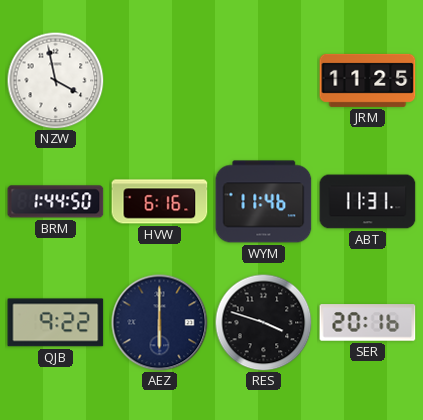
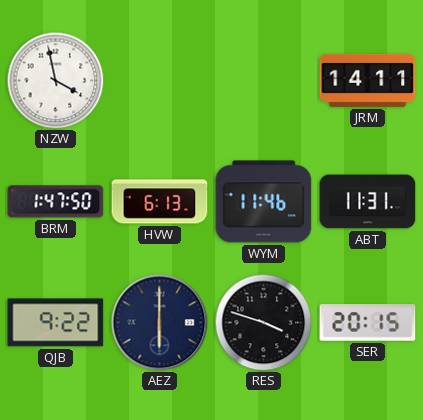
JRM: 11:25 -> 14:11 (368, 80)
BRM: 1:44 -> 1:47 (56, 202)
HVW: 6:16 -> 6:13 (160, 202)
SER: 20:16 -> 20:15 (368, 323)
